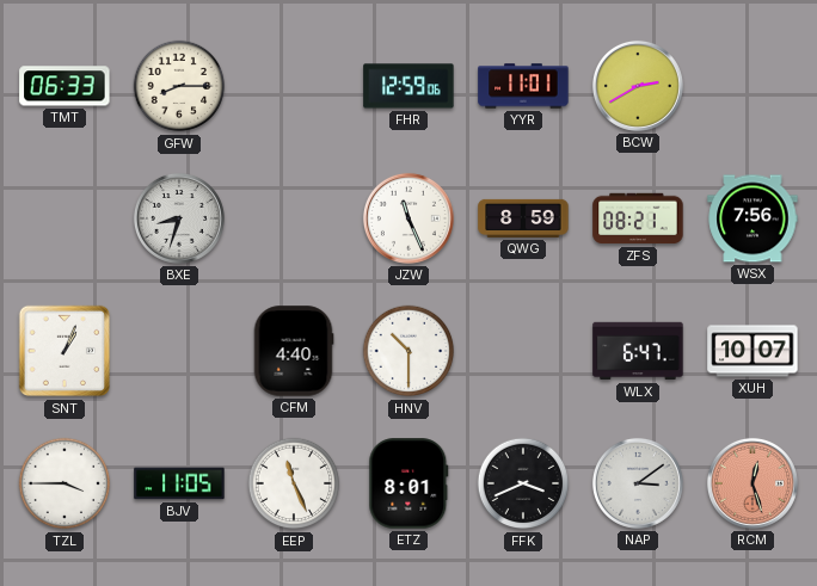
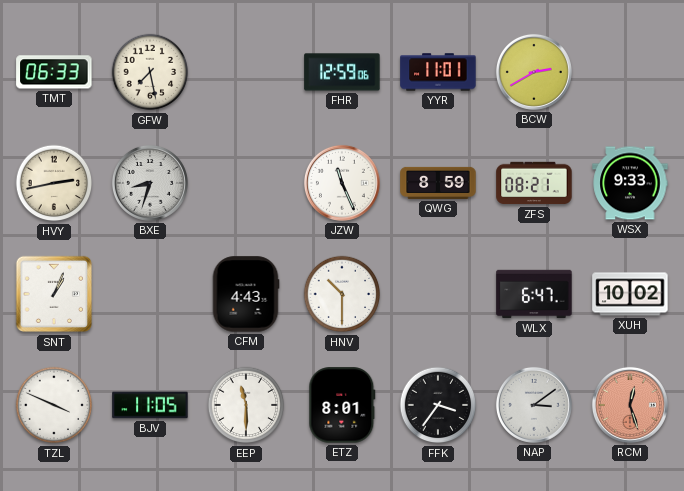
GFW: 8:15 -> 7:28 (150, 72)
HVY: none -> 2:43 (54, 183)
WSX: 7:56 -> 9:33 (630, 183)
CFM: 4:40 -> 4:43 (246, 294)
XUH: 10:07 -> 10:02 (630, 294)
TZL: 3:45 -> 3:49 (54, 405)
EEP: 11:26 -> 11:30 (246, 405)
FFK: 3:41 -> 3:36 (438, 405)
